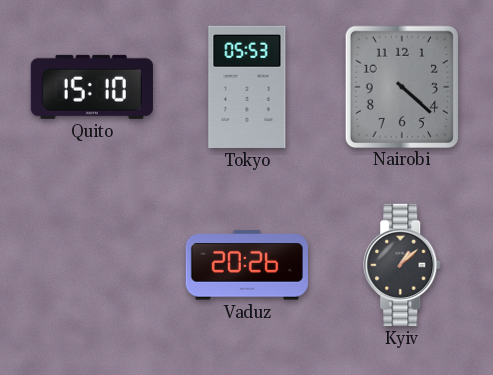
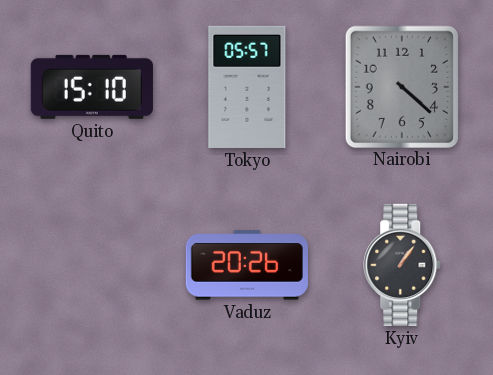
Tokyo: 05:53 -> 05:57 (247, 87)
Kyiv: 1:08 -> 1:06 (403, 265)
